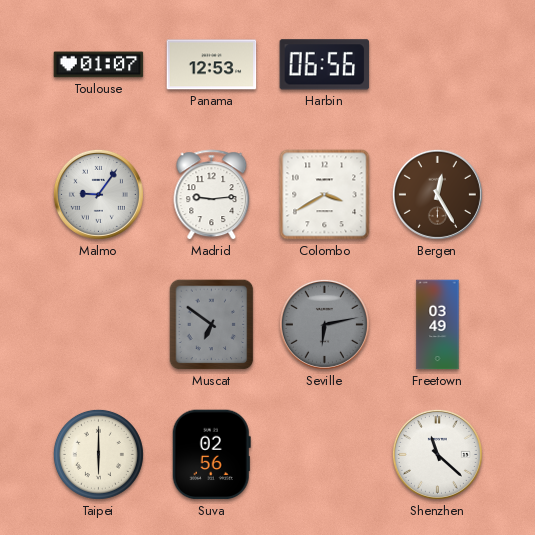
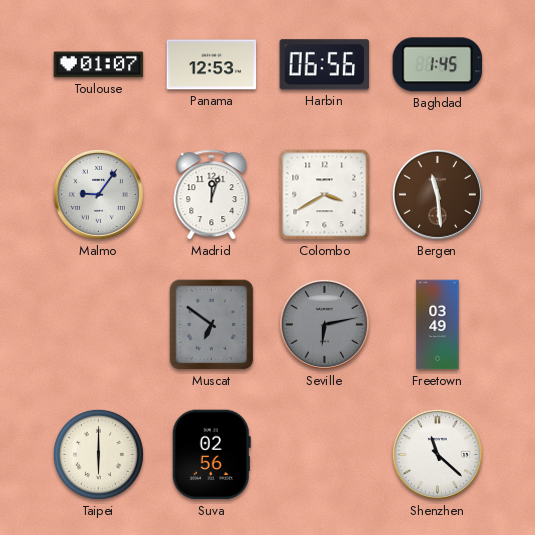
Baghdad: none -> 1:45 (438, 65)
Madrid: 9:14 -> 12:03 (212, 195)
Bergen: 12:25 -> 11:29 (437, 194)
